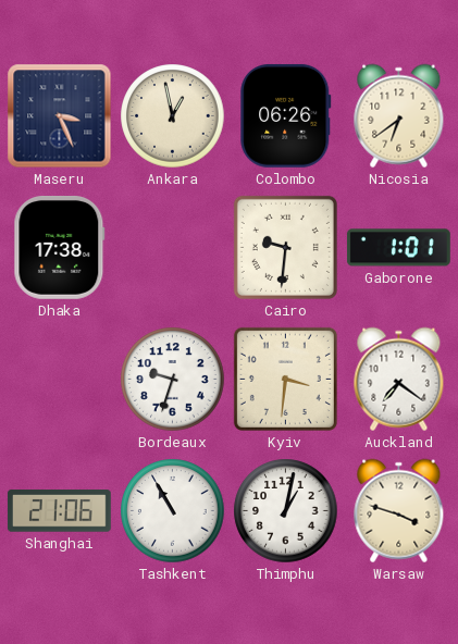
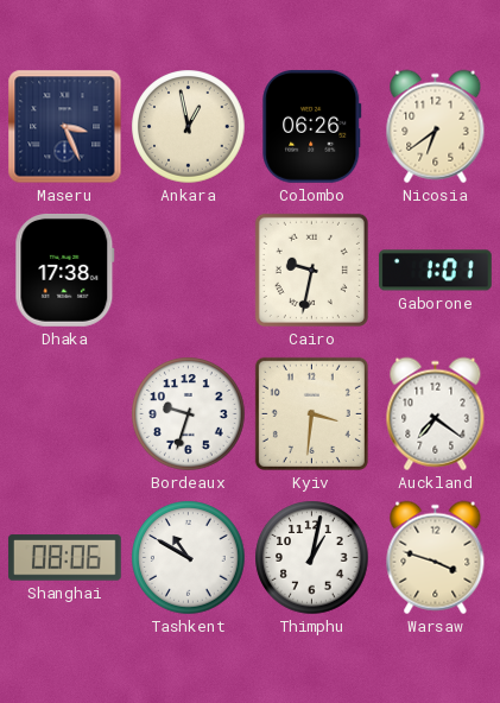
Cairo: 9:31 -> 9:32 (311, 270)
Shanghai: 21:06 -> 08:06 (65, 558)
Tashkent: 10:55 -> 10:50 (189, 558)
